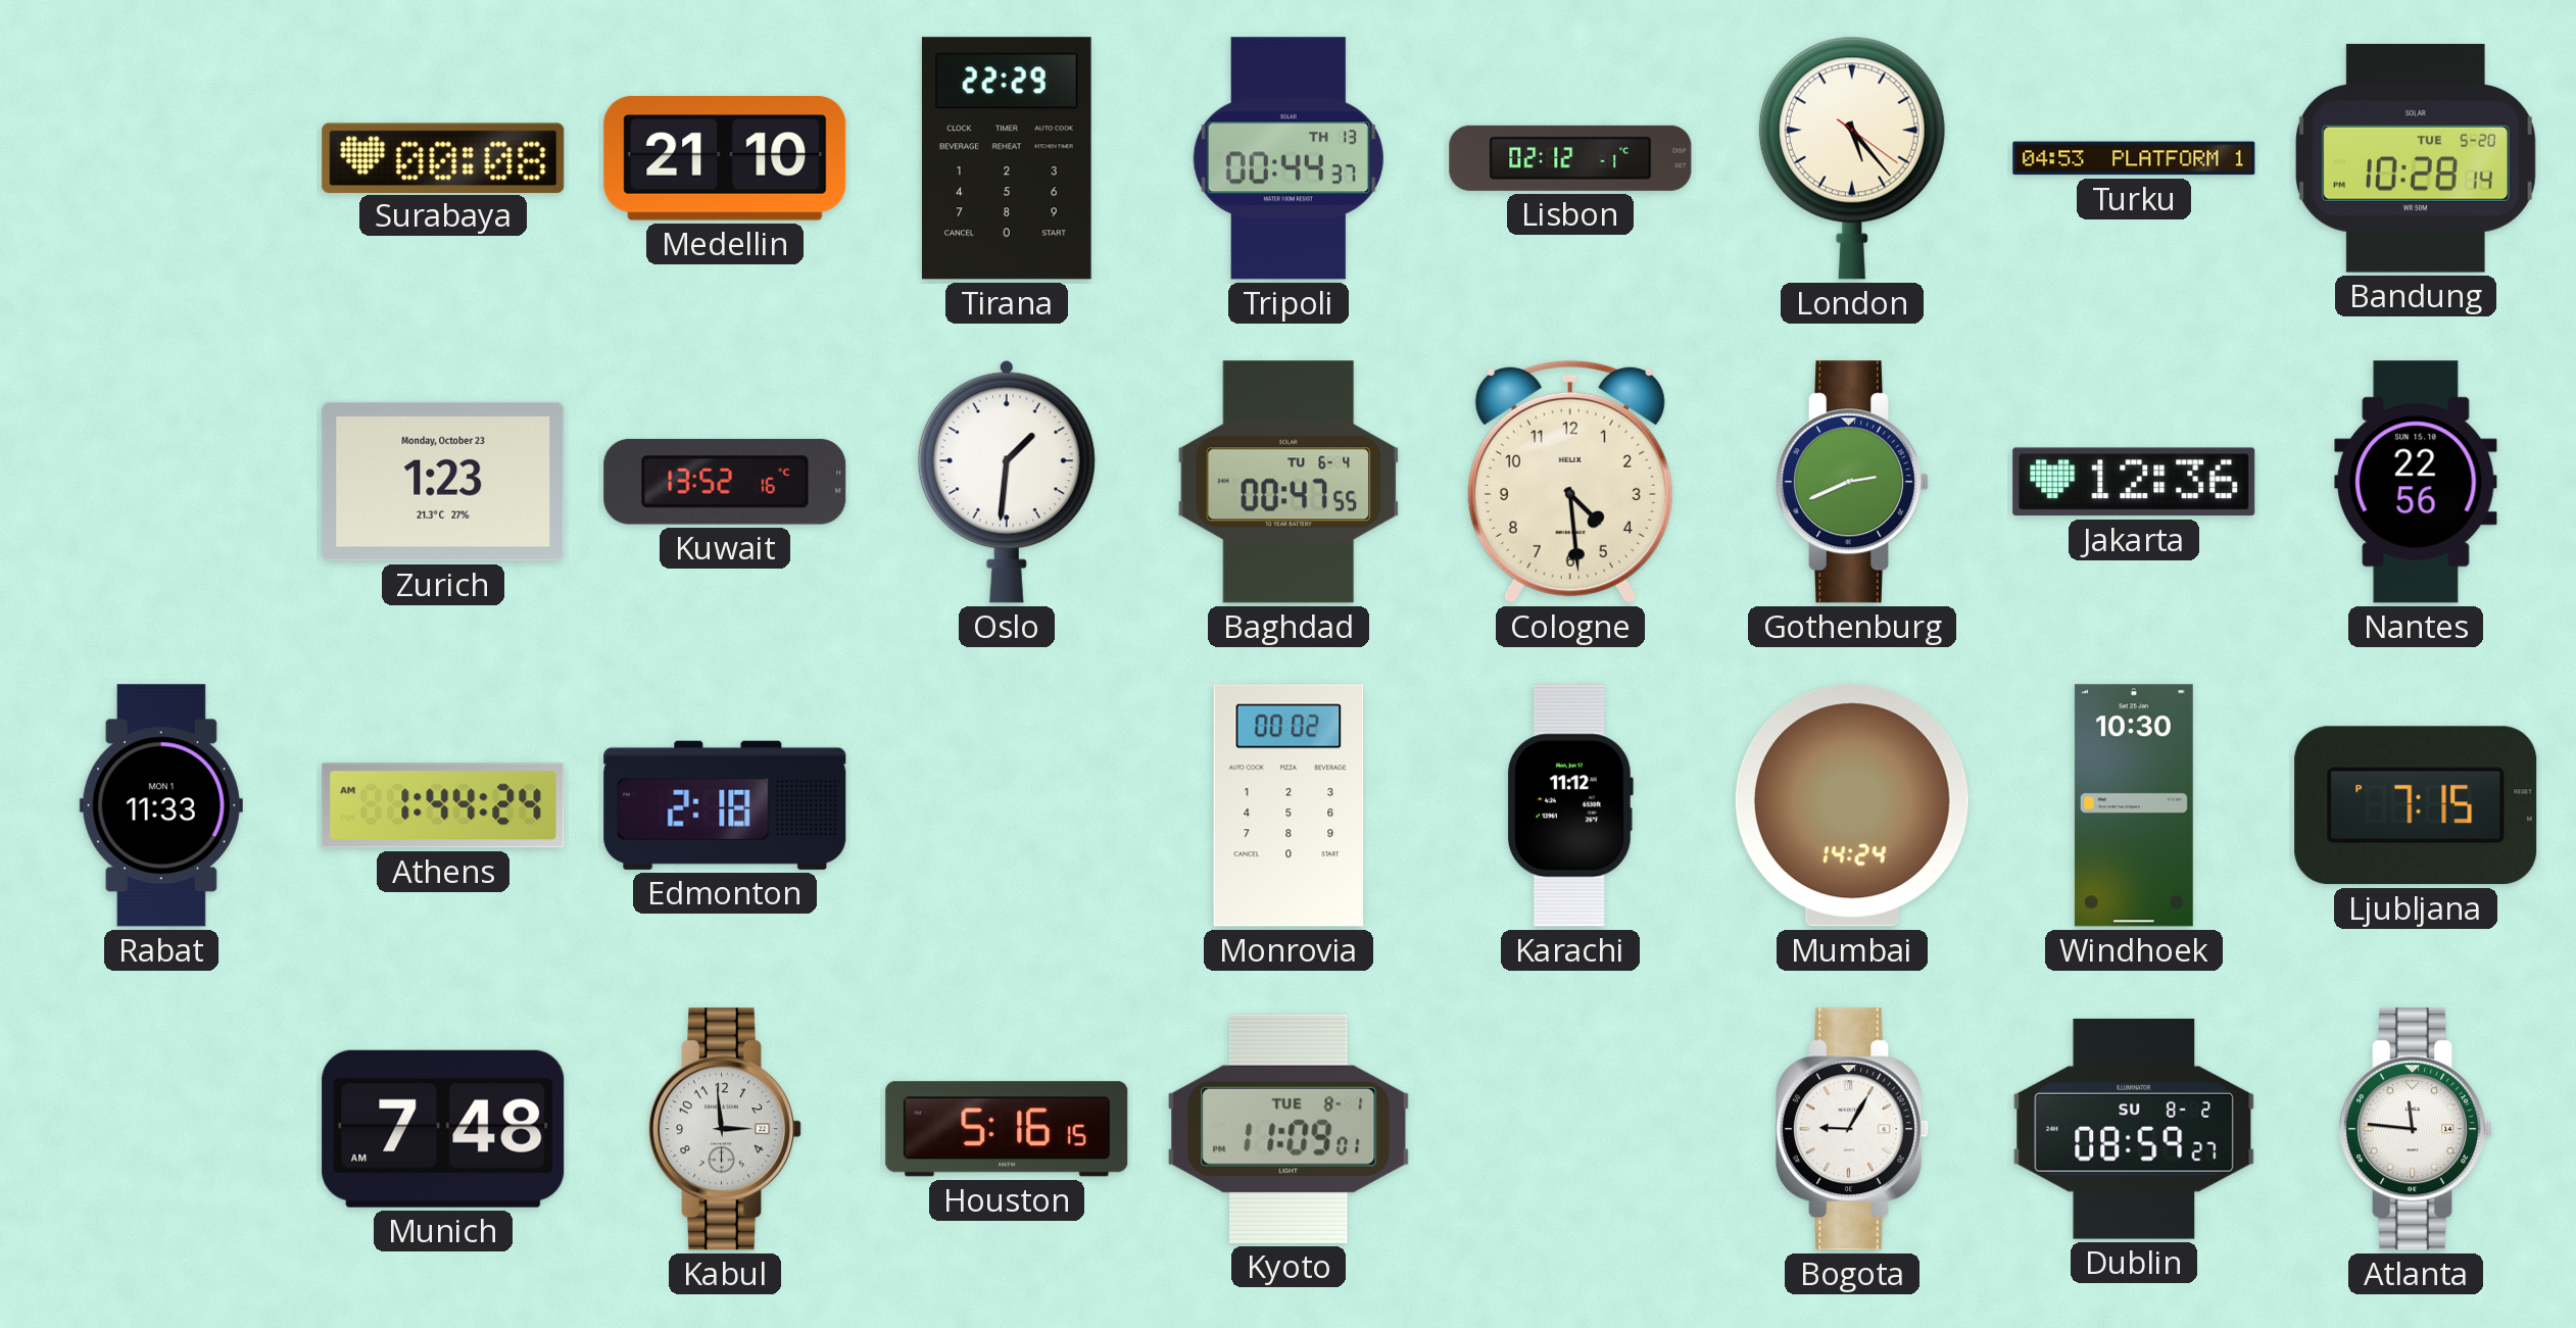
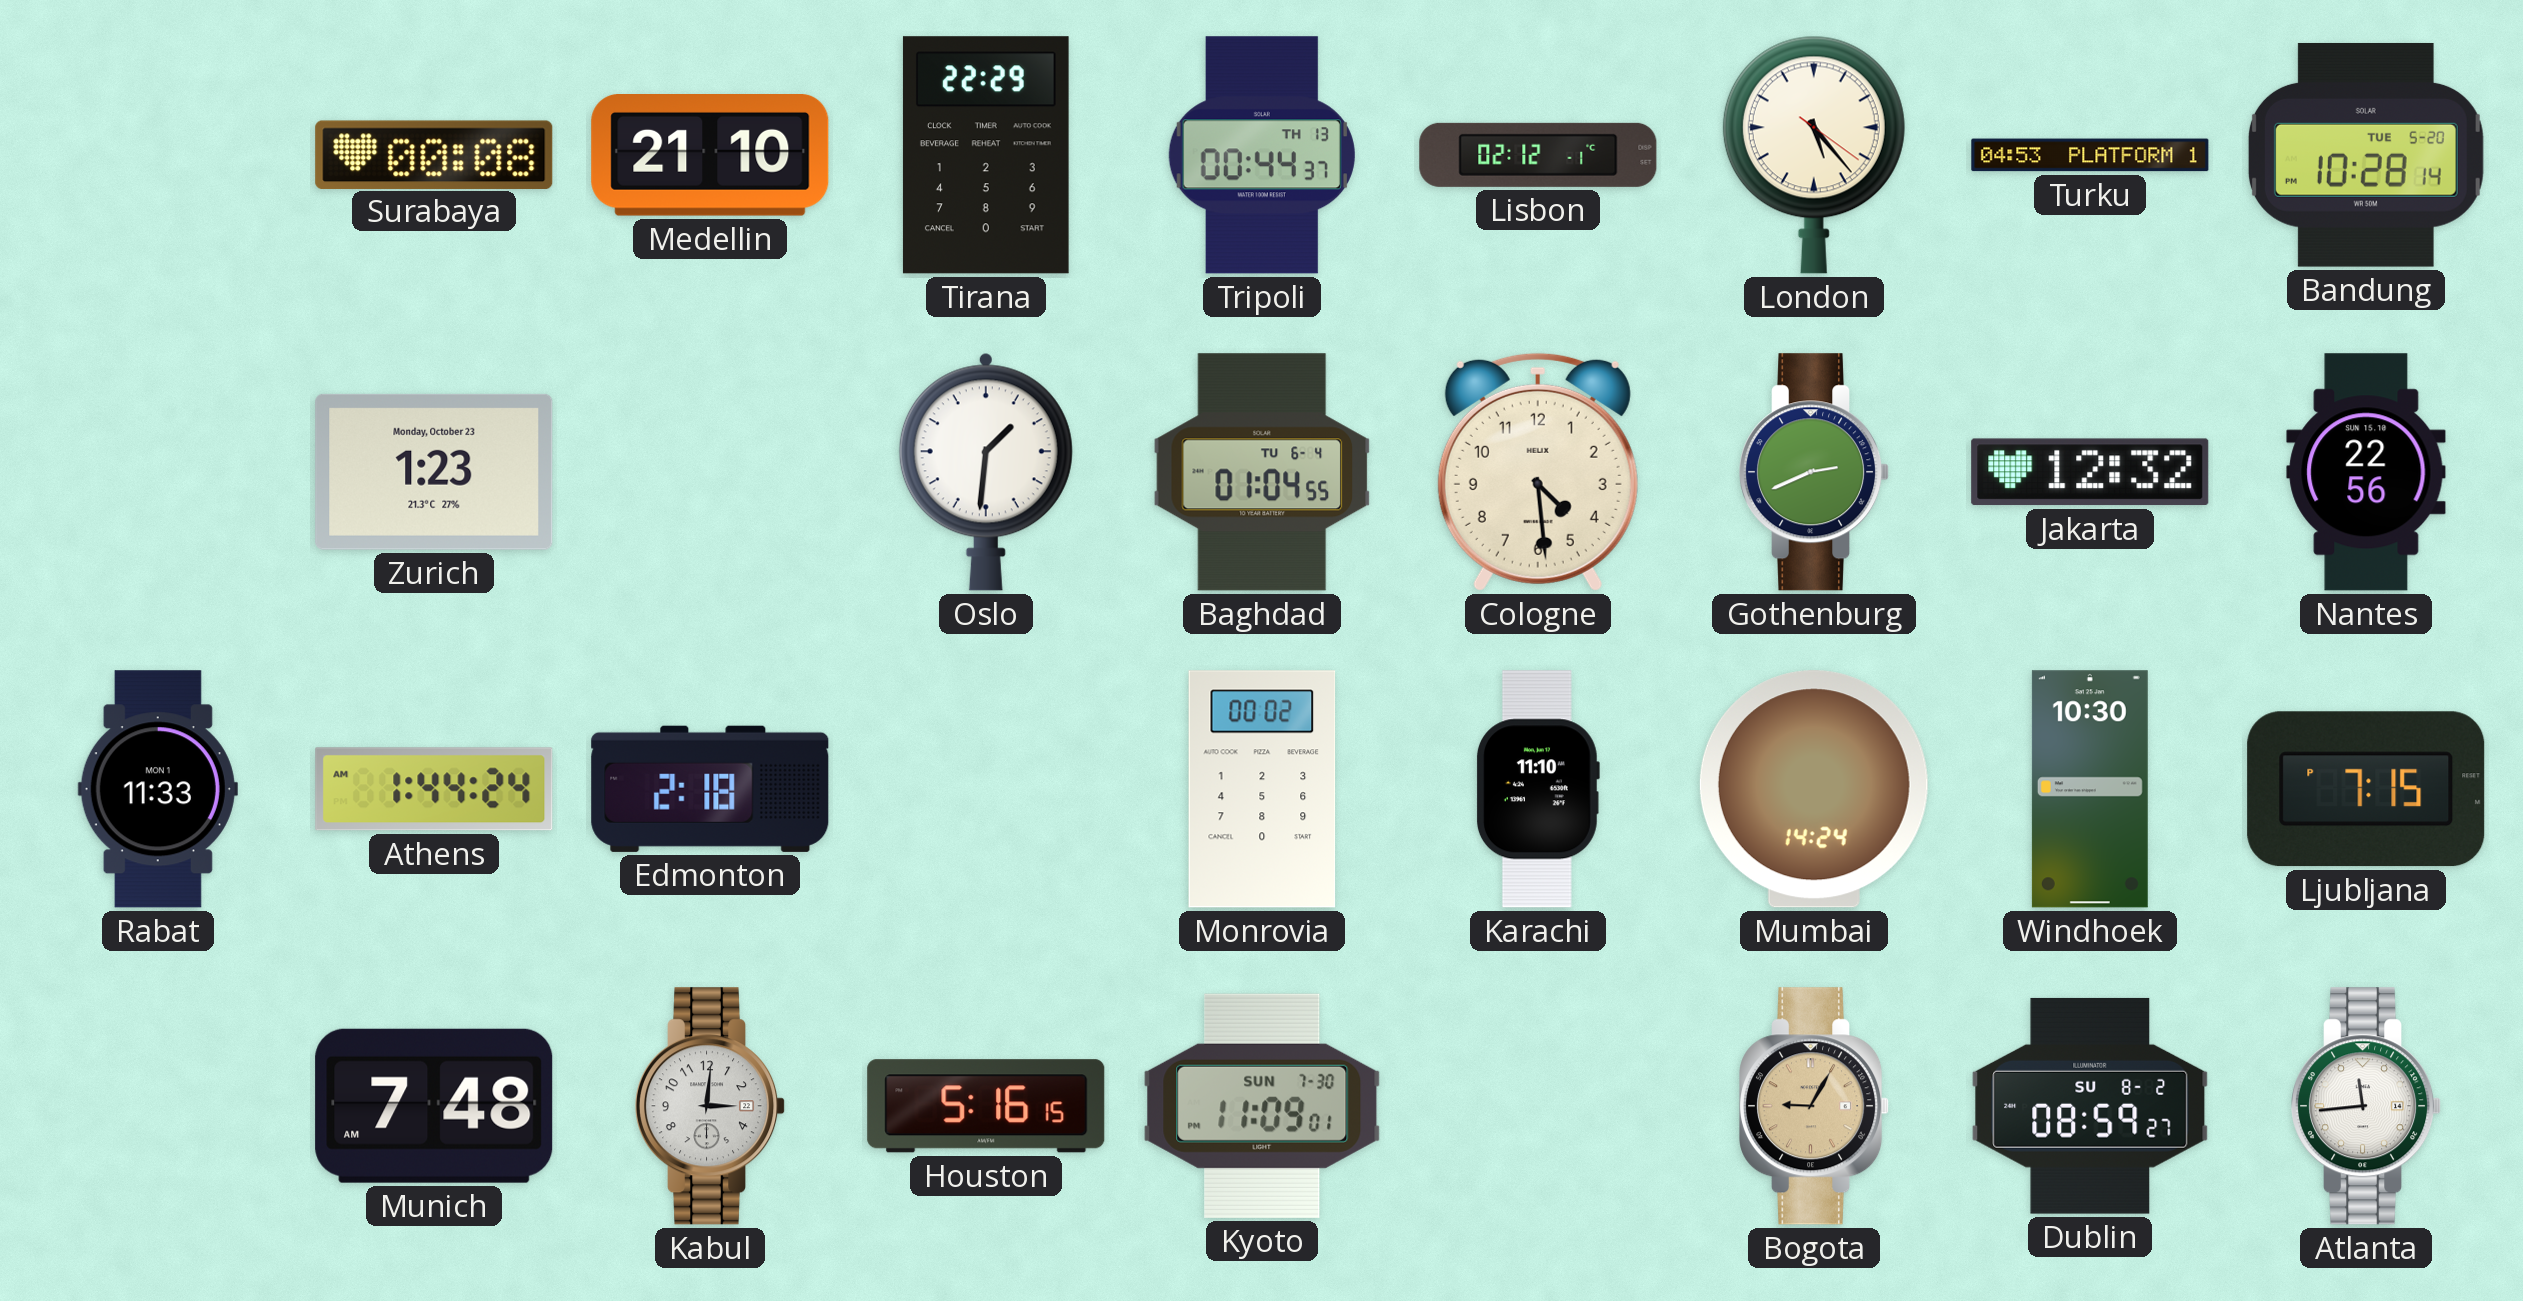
Kuwait: 13:52 -> none (725, 482)
Baghdad: 00:47 -> 01:04 (1262, 472)
Jakarta: 12:36 -> 12:32 (2090, 472)
Karachi: 11:12 -> 11:10 (1537, 789)
Kabul: 2:59 -> 3:01 (711, 1106)
Kyoto date: TUE 8-1 -> SUN 7-30 (1262, 1106)
Bogota dial: white -> champagne (1815, 1106)
Atlanta: 11:46 -> 11:44 (2367, 1106)
